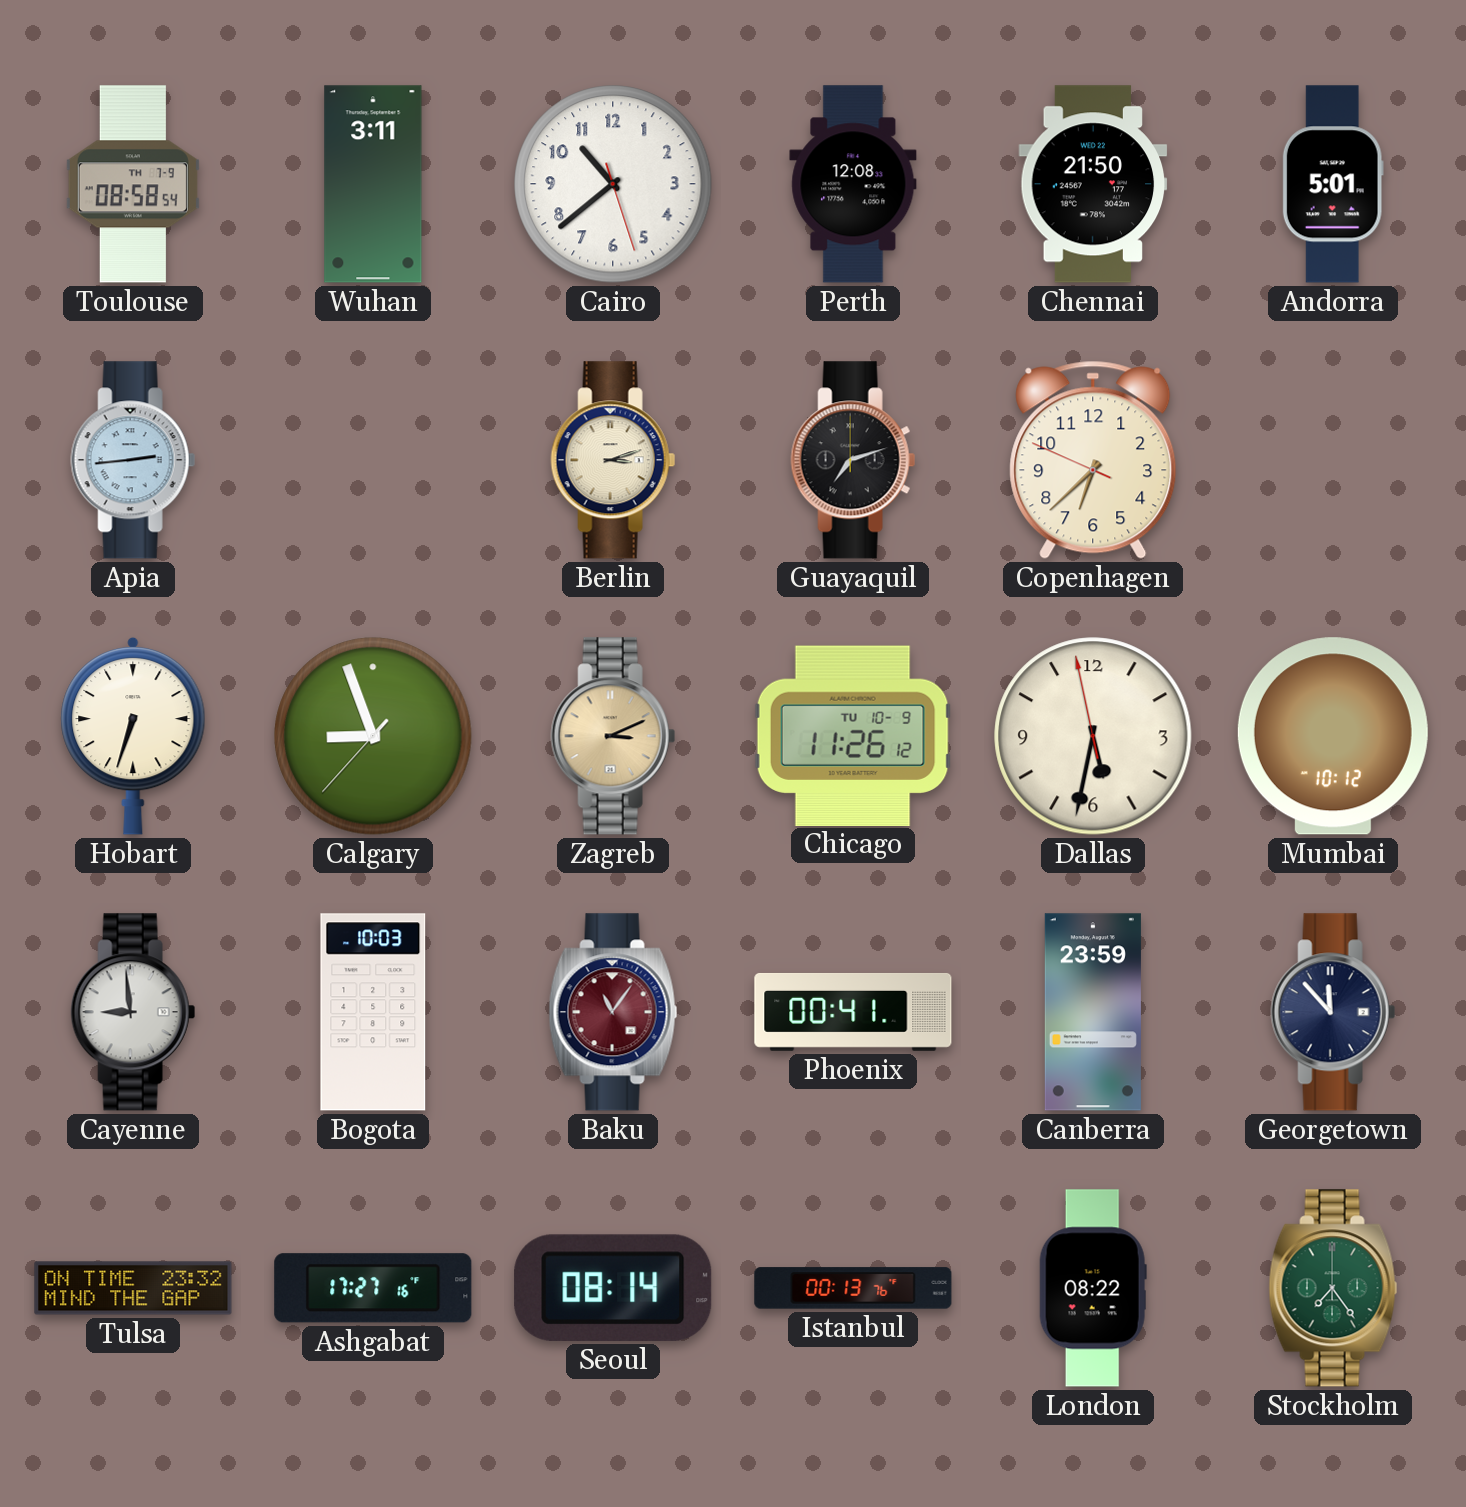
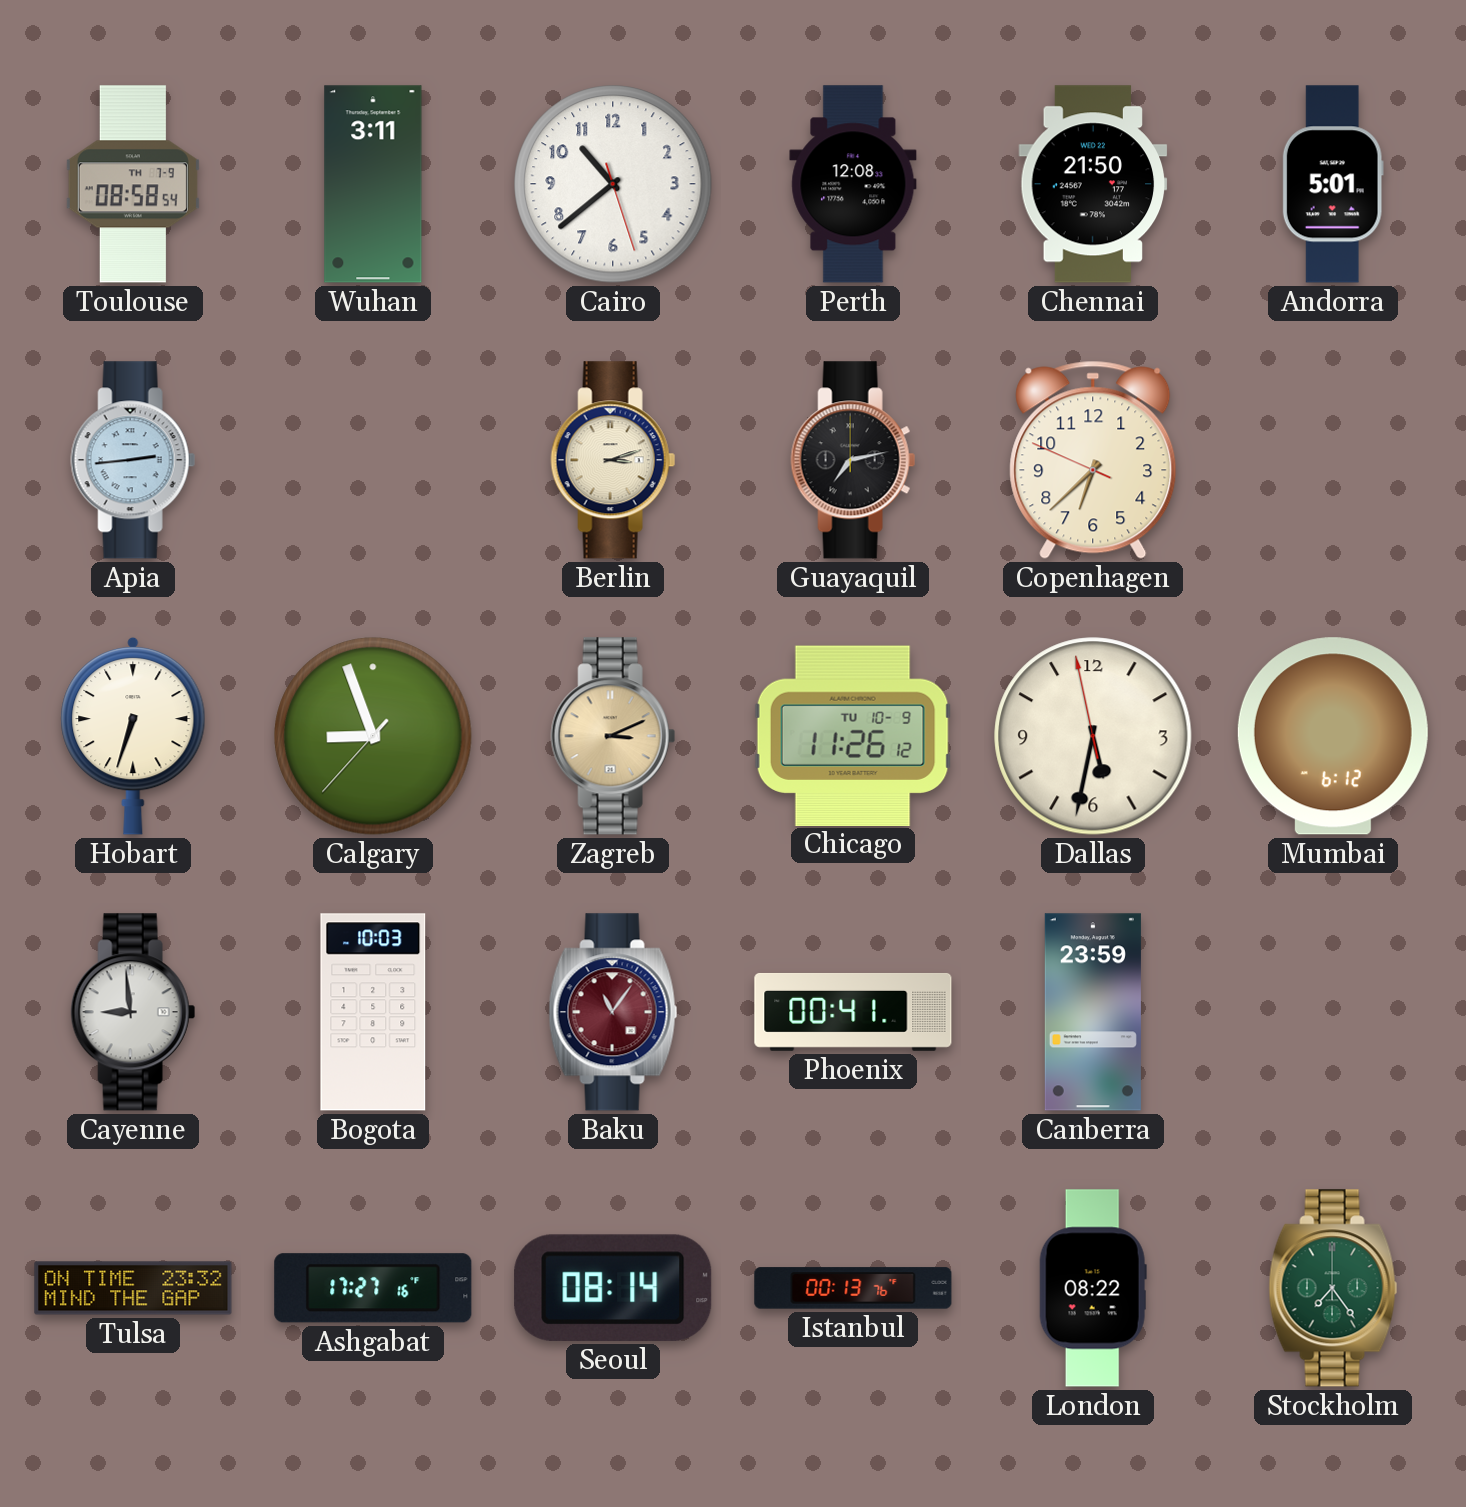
Guayaquil: 7:12 -> 7:13 (853, 460)
Mumbai: 10:12 -> 6:12 (1333, 736)
Georgetown: 11:53 -> none (1333, 1012)
